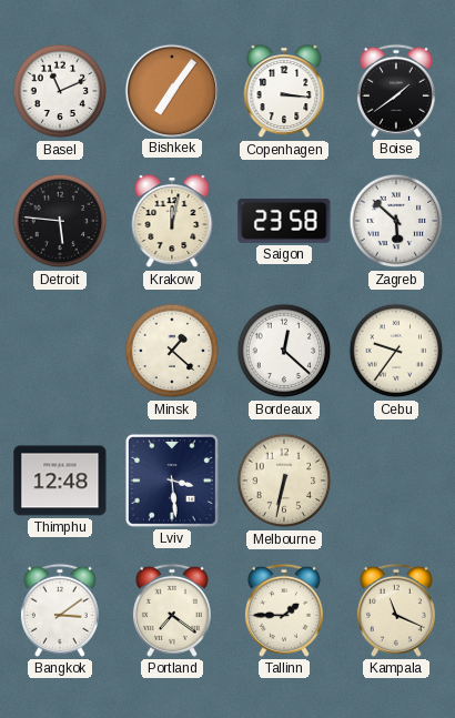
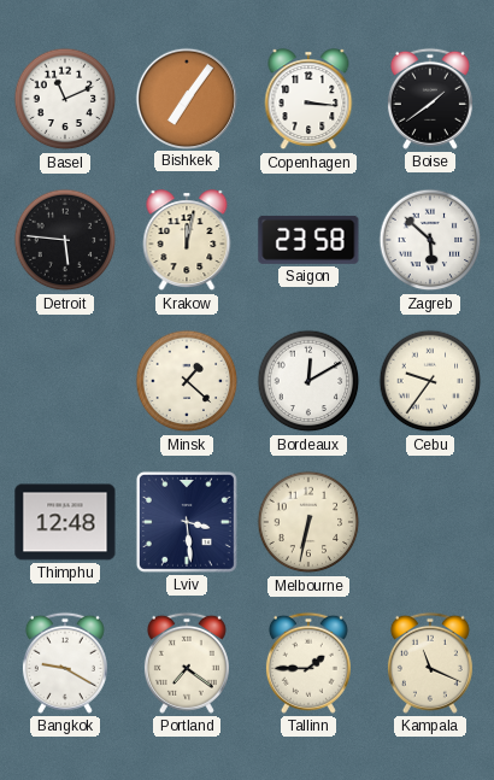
Bordeaux: 12:22 -> 12:10 (308, 381)
Bangkok: 3:09 -> 9:20 (65, 663)
